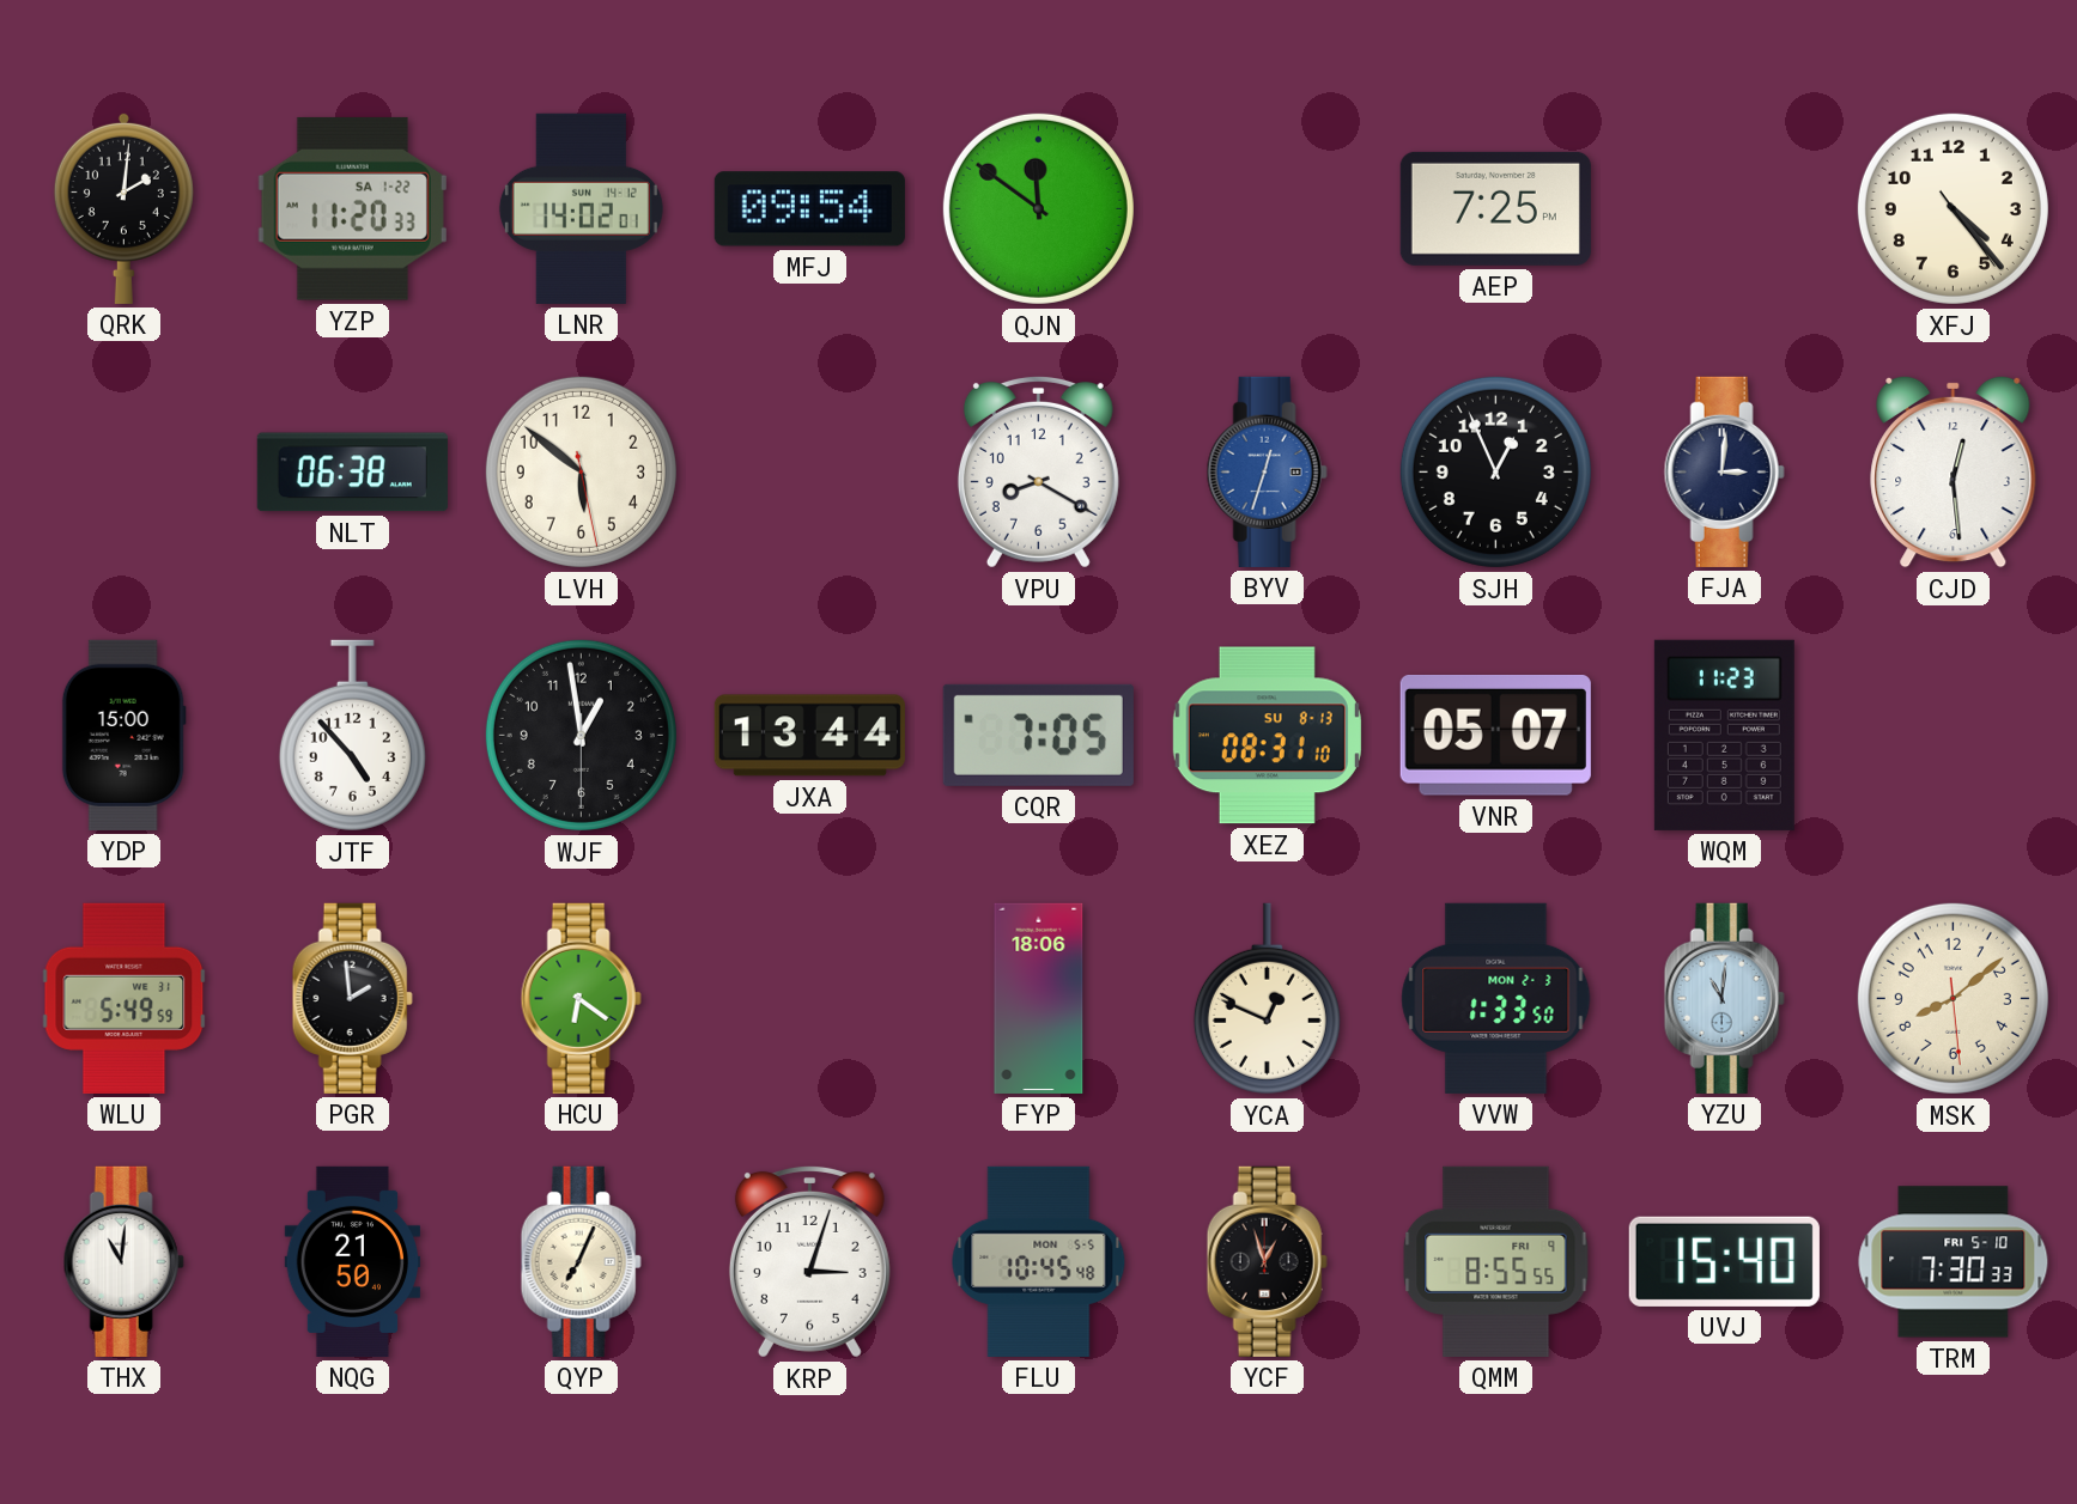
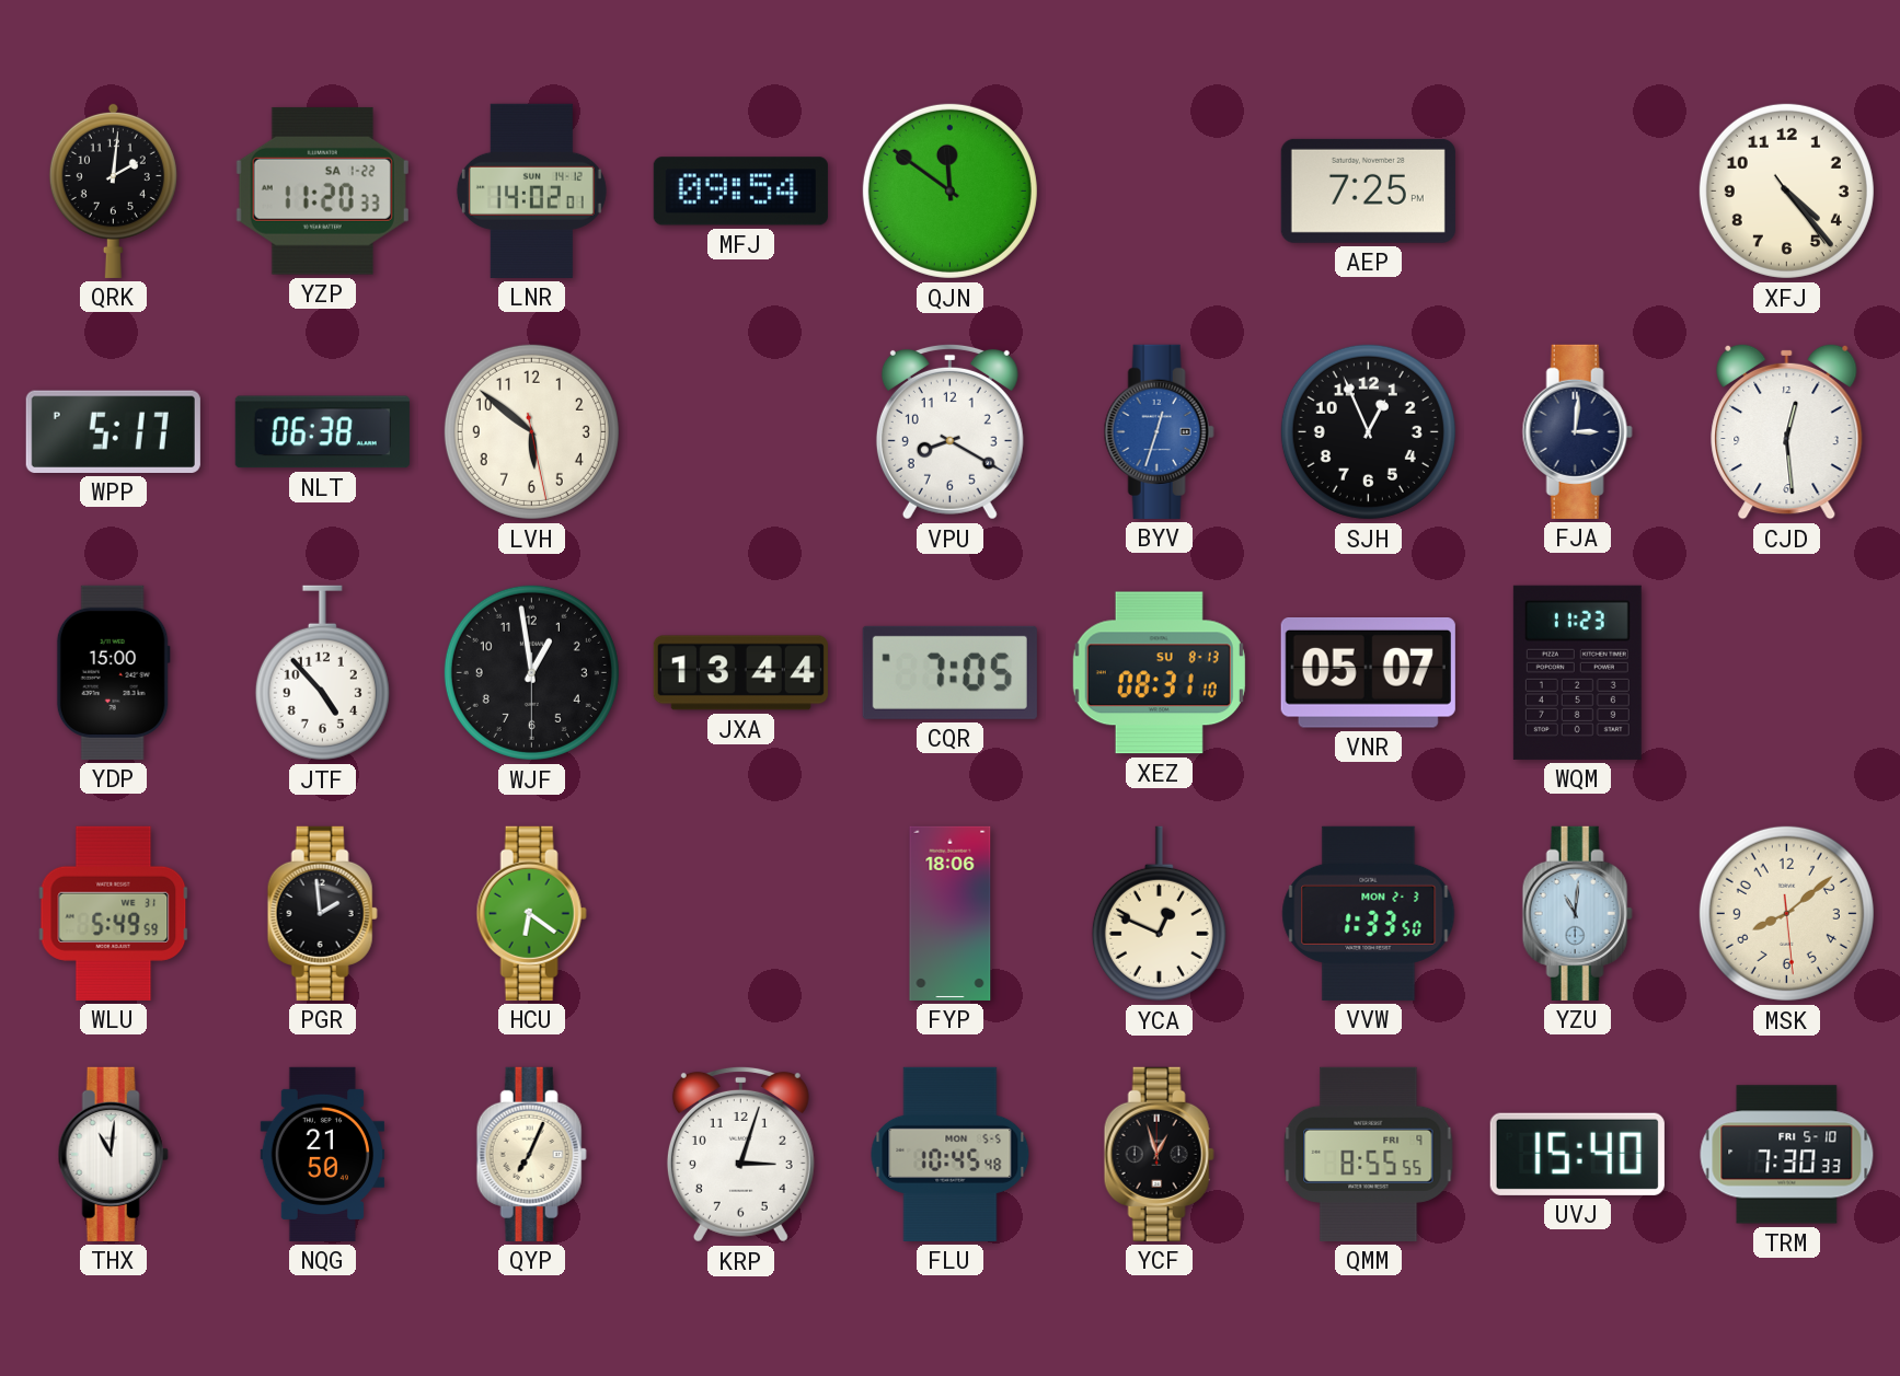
WPP: none -> 5:17 (113, 431)
